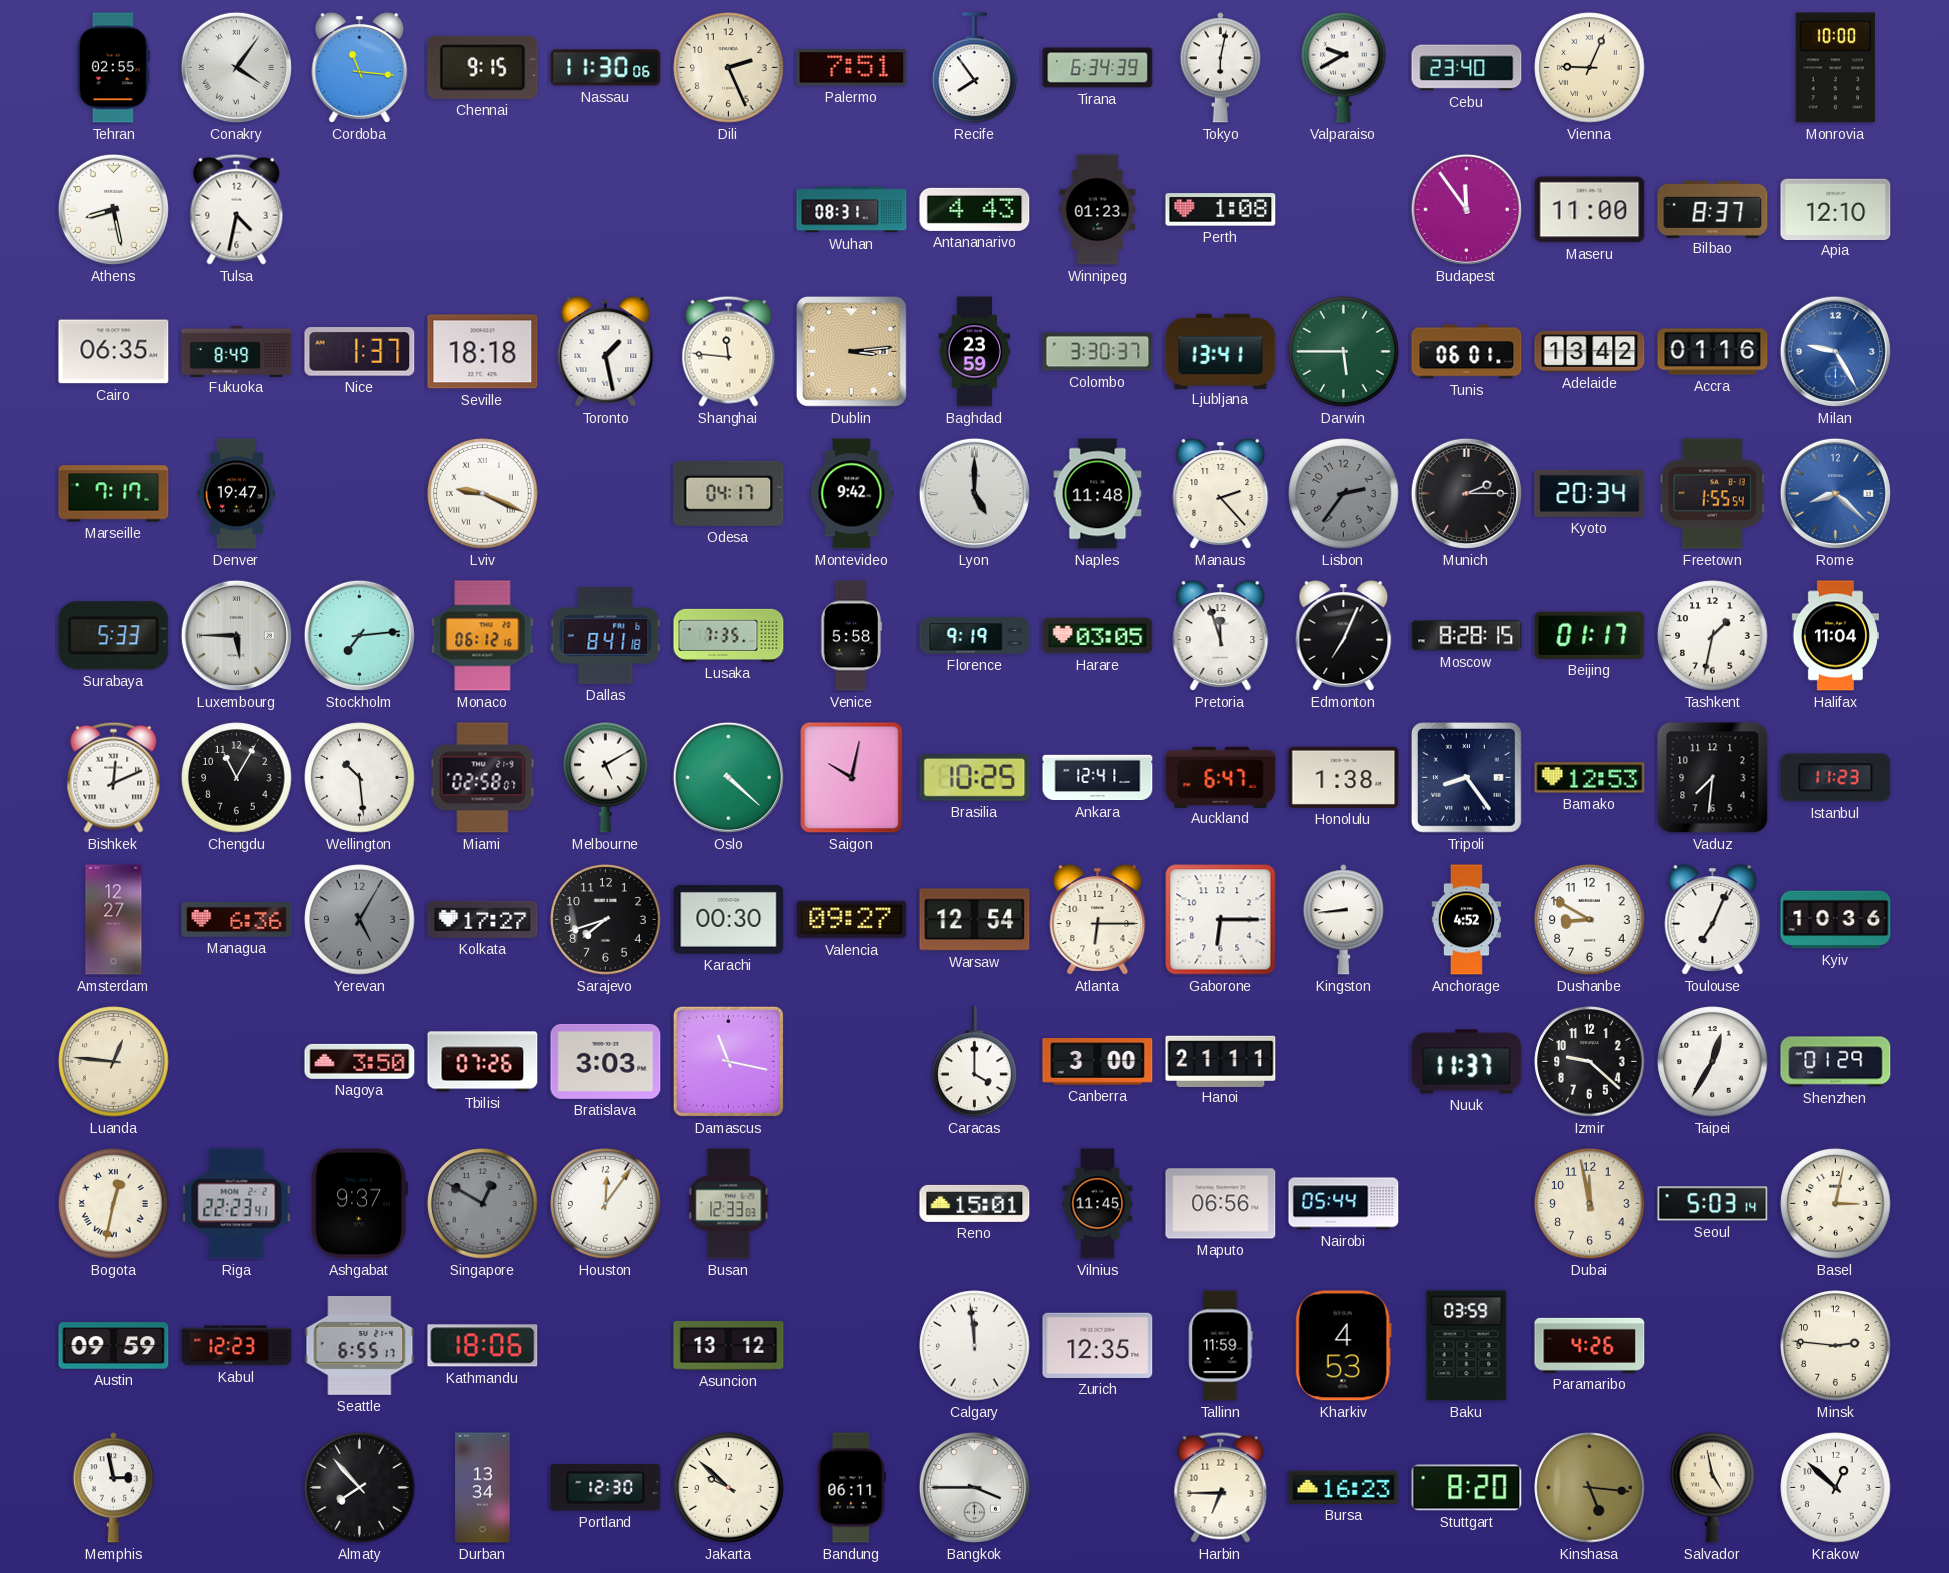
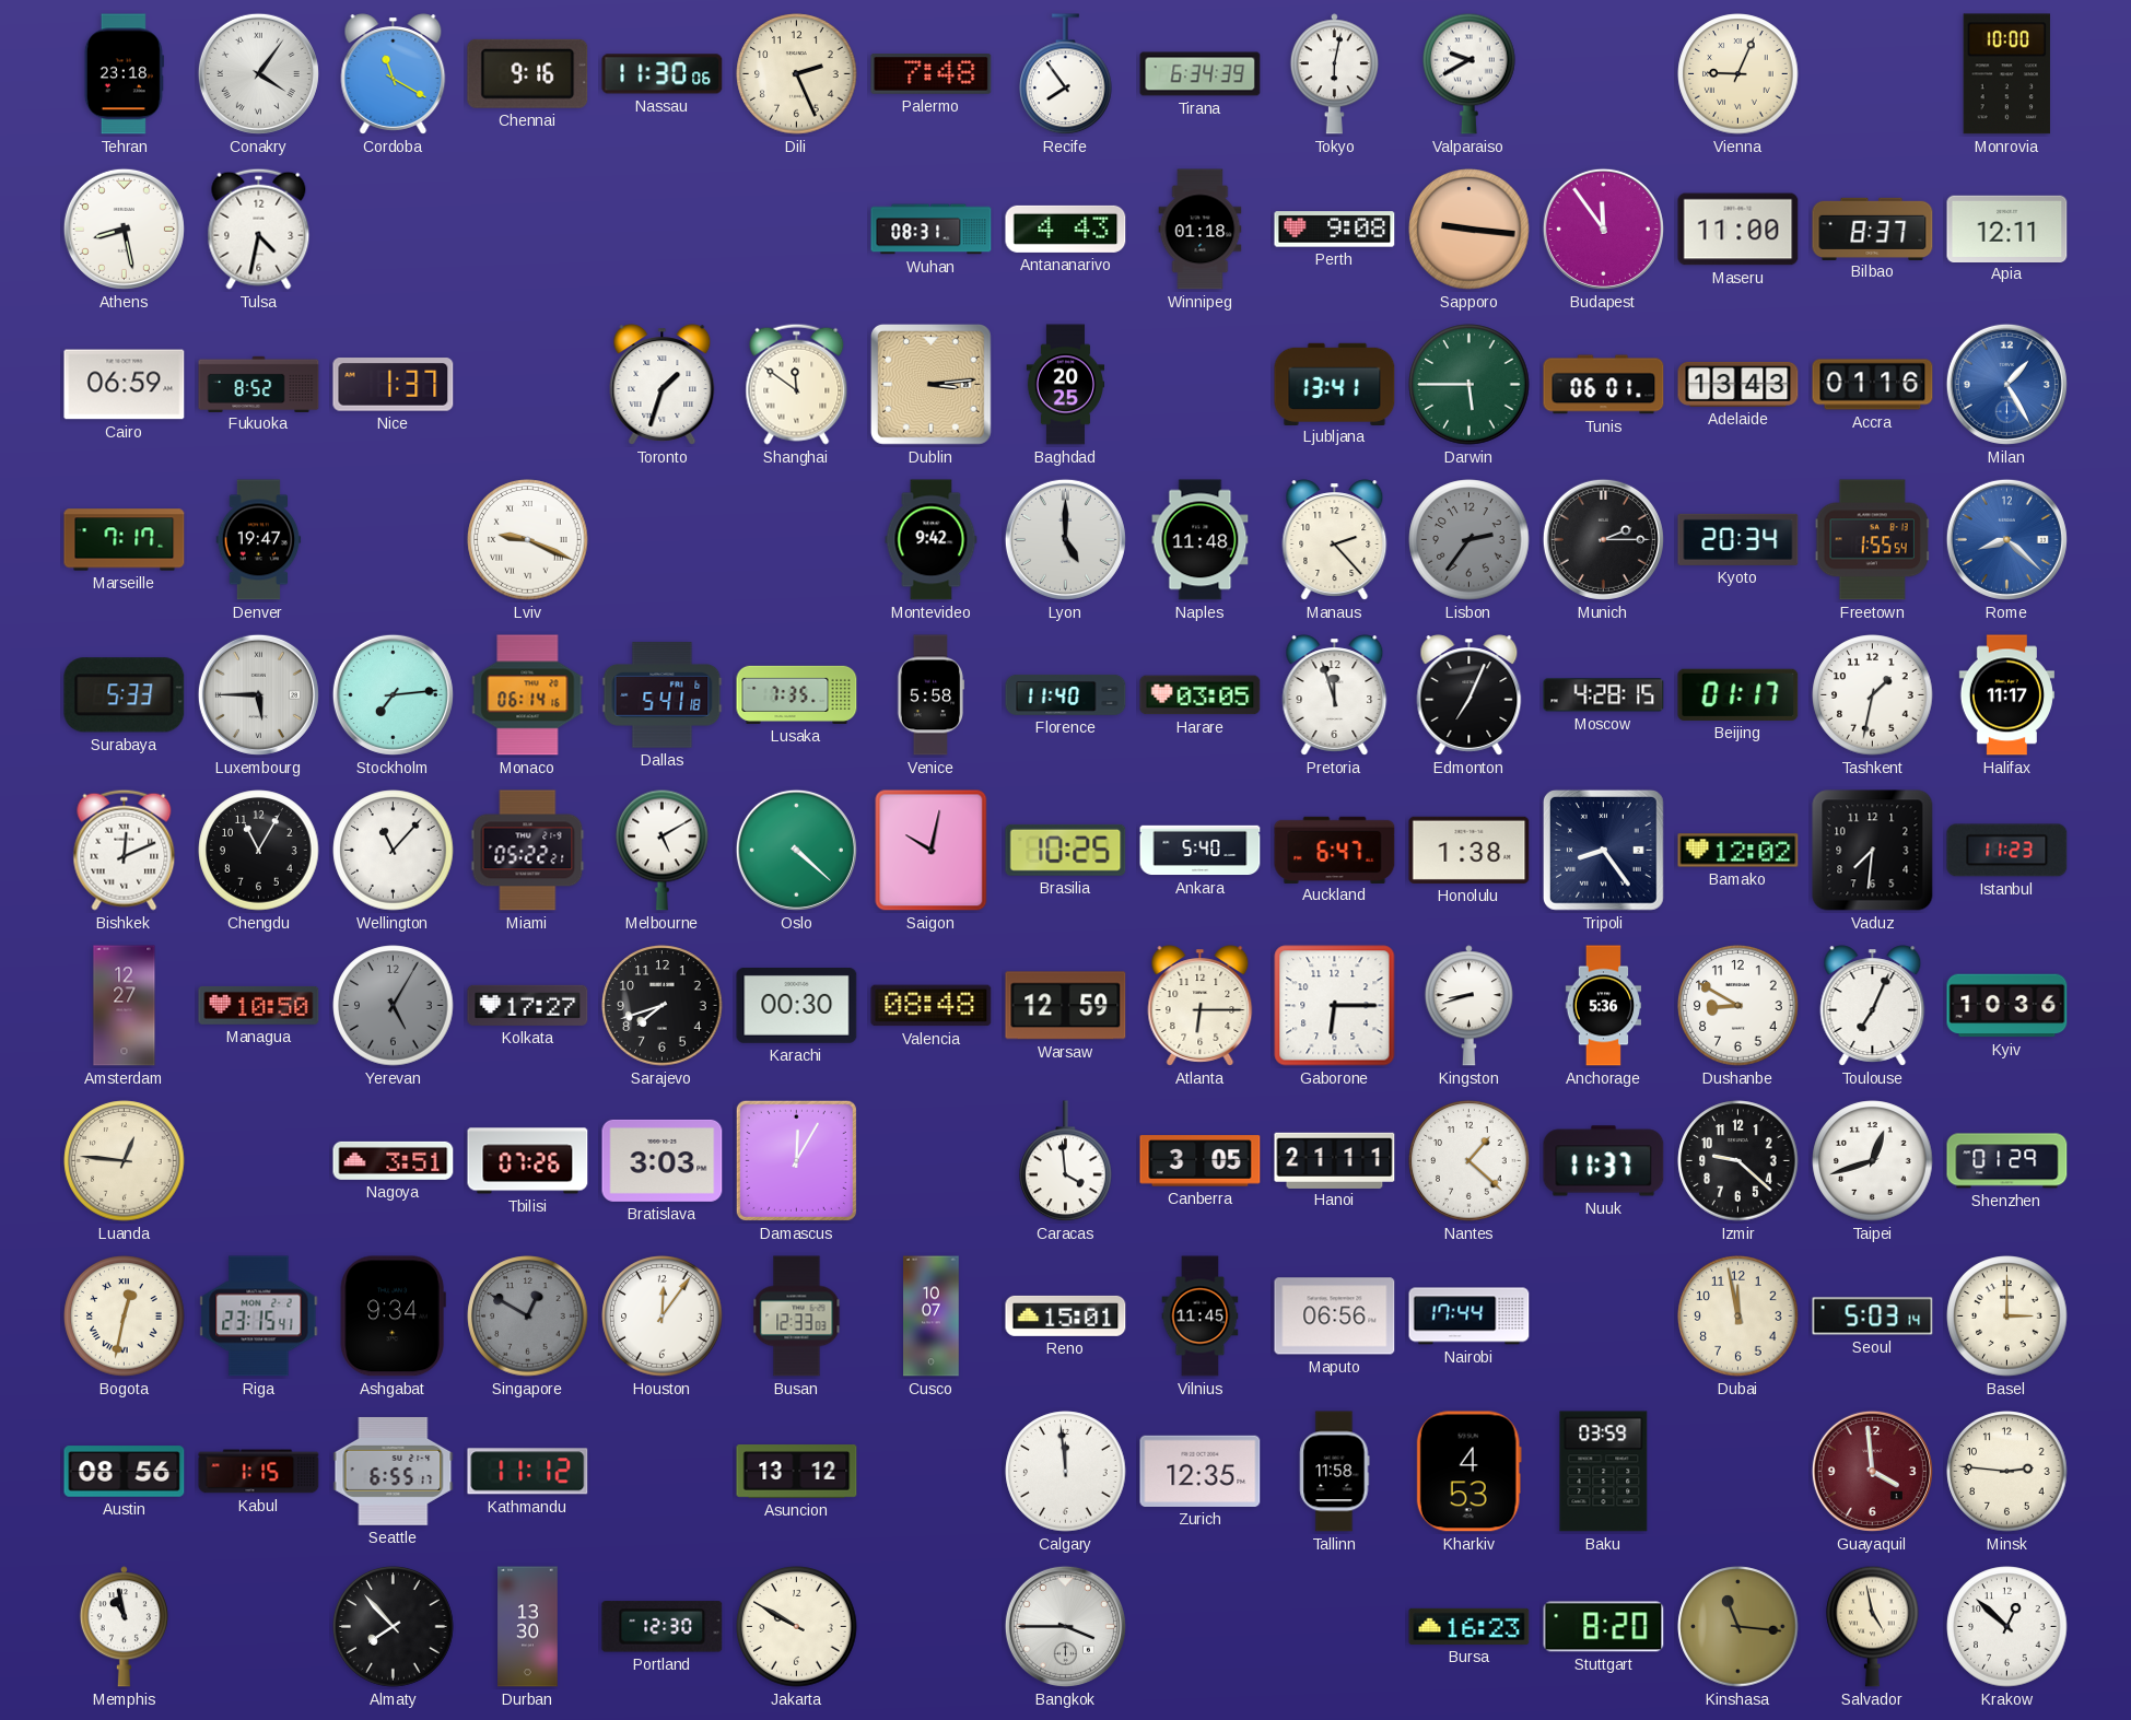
Tehran: 02:55 -> 23:18 (124, 74)
Cordoba: 11:16 -> 11:20 (394, 74)
Chennai: 9:15 -> 9:16 (528, 73)
Palermo: 7:51 -> 7:48 (932, 74)
Cebu: 23:40 -> none (1467, 68)
Winnipeg: 01:23 -> 01:18 (1201, 230)
Perth: 1:08 -> 9:08 (1335, 230)
Sapporo: none -> 9:16 (1470, 230)
Apia: 12:10 -> 12:11 (2007, 229)
Cairo: 06:35 -> 06:59 (125, 385)
Fukuoka: 8:49 -> 8:52 (259, 384)
Seville: 18:18 -> none (483, 352)
Toronto: 1:28 -> 1:33 (663, 385)
Shanghai: 11:46 -> 11:51 (797, 384)
Baghdad: 23:59 -> 20:25 (1066, 385)
Colombo: 3:30 -> none (1098, 352)
Adelaide: 13:42 -> 13:43 (1738, 384)
Milan: 9:25 -> 1:25 (2006, 384)
Odesa: 04:17 -> none (729, 493)
Monaco: 06:12 -> 06:14 (528, 695)
Dallas: 8:41 -> 5:41 (663, 695)
Florence: 9:19 -> 11:40 (1066, 694)
Moscow: 8:28 -> 4:28 (1604, 695)
Halifax: 11:04 -> 11:17 (2006, 695)
Wellington: 10:29 -> 11:07 (394, 851)
Miami: 02:58 -> 05:22 (528, 851)
Ankara: 12:41 -> 5:40 (1201, 851)
Bamako: 12:53 -> 12:02 (1738, 851)
Managua: 6:36 -> 10:50 (259, 1005)
Valencia: 09:27 -> 08:48 (932, 1006)
Warsaw: 12:54 -> 12:59 (1066, 1006)
Kingston: 8:44 -> 8:42 (1468, 1006)
Anchorage: 4:52 -> 5:36 (1604, 1006)
Nagoya: 3:50 -> 3:51 (394, 1160)
Damascus: 11:17 -> 12:05 (796, 1160)
Caracas: 4:00 -> 3:59 (1066, 1161)
Canberra: 3:00 -> 3:05 (1201, 1161)
Nantes: none -> 1:22 (1470, 1161)
Taipei: 12:35 -> 12:42 (1873, 1161)
Riga: 22:23 -> 23:15 (259, 1317)
Ashgabat: 9:37 -> 9:34 (393, 1317)
Cusco: none -> 10:07 (932, 1317)
Nairobi: 05:44 -> 17:44 (1470, 1317)
Basel: 3:02 -> 3:00 (2007, 1317)
Austin: 09:59 -> 08:56 (125, 1472)
Kabul: 12:23 -> 1:15 (259, 1472)
Kathmandu: 18:06 -> 11:12 (528, 1472)
Tallinn: 11:59 -> 11:58 (1335, 1472)
Paramaribo: 4:26 -> none (1590, 1345)
Guayaquil: none -> 3:59 (1872, 1471)
Memphis: 2:58 -> 10:58 (124, 1627)
Durban: 13:34 -> 13:30 (528, 1627)
Jakarta: 9:52 -> 9:50 (797, 1627)
Bandung: 06:11 -> none (852, 1488)
Harbin: 6:45 -> none (1221, 1487)
Kinshasa: 5:16 -> 11:16 (1738, 1627)
